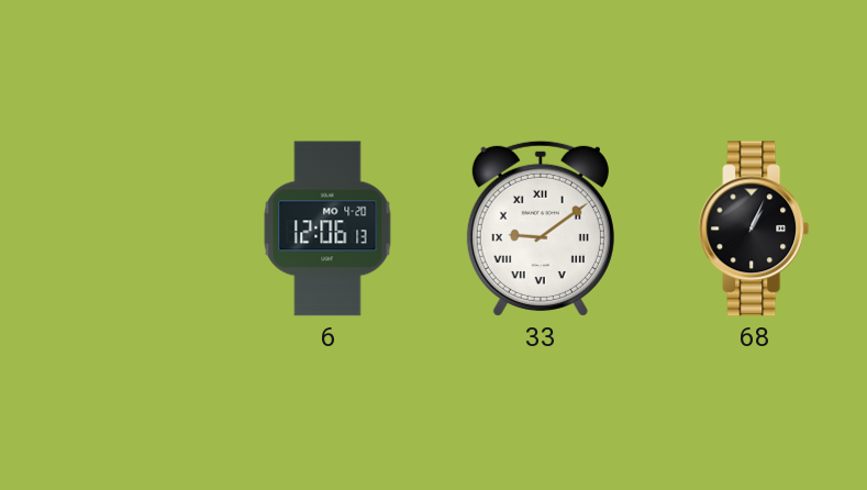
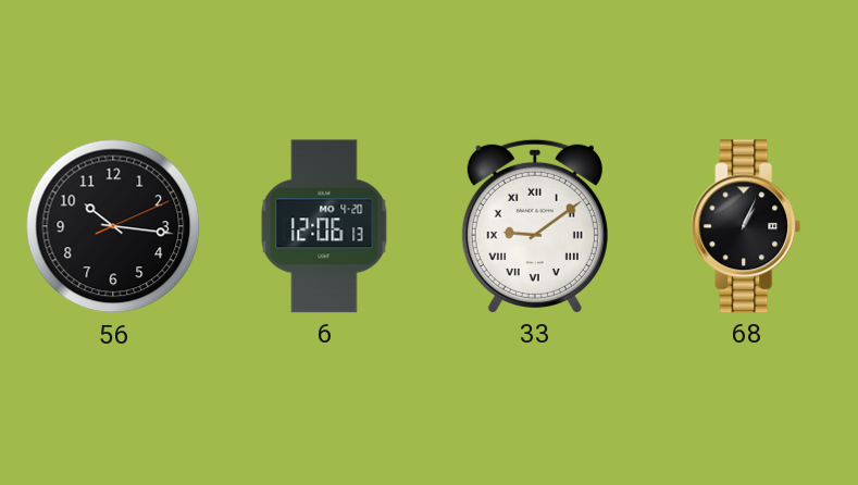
56: none -> 10:16 (113, 226)
